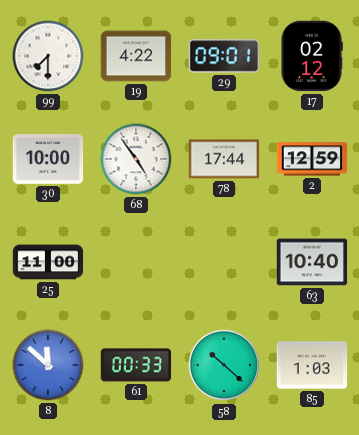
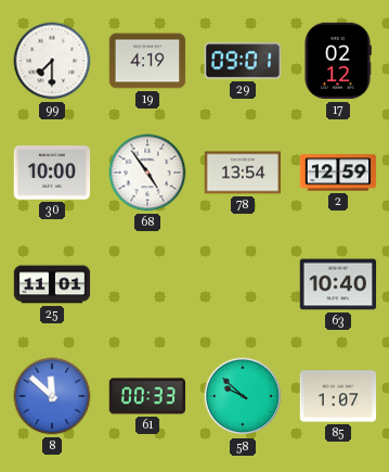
19: 4:22 -> 4:19 (147, 61)
78: 17:44 -> 13:54 (243, 173)
25: 11:00 -> 11:01 (52, 284)
58: 10:22 -> 9:52 (243, 396)
85: 1:03 -> 1:07 (338, 396)
